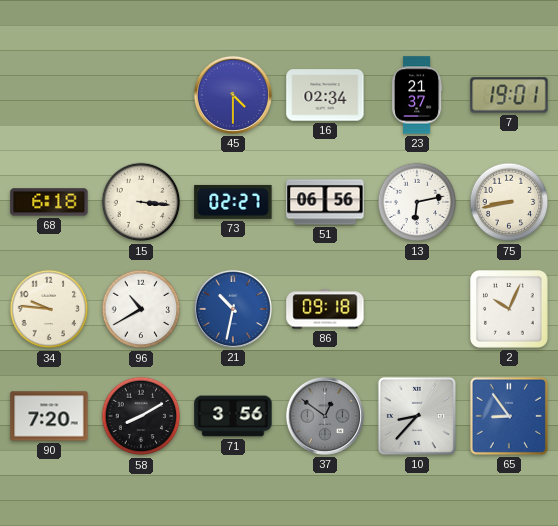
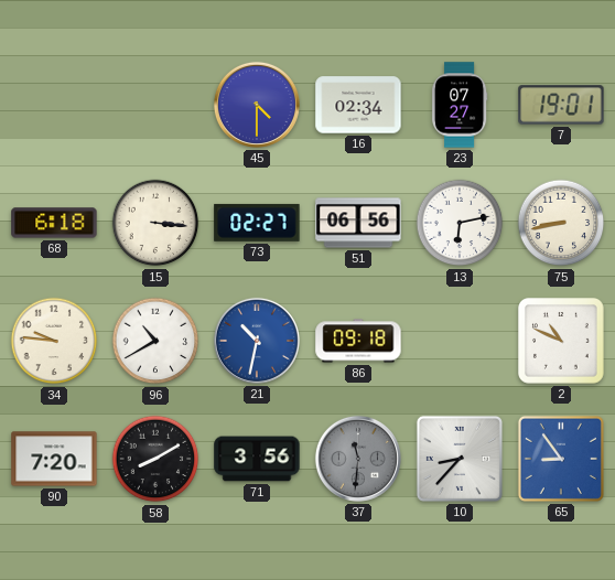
23: 21:37 -> 07:27 (460, 105)
2: 10:04 -> 10:49 (562, 342)
37: 12:51 -> 11:31 (358, 459)
